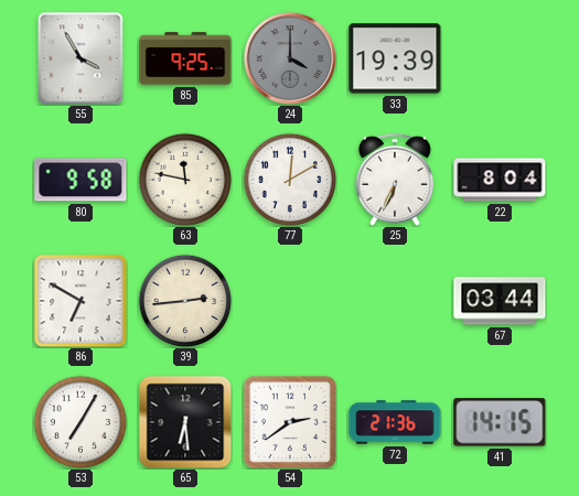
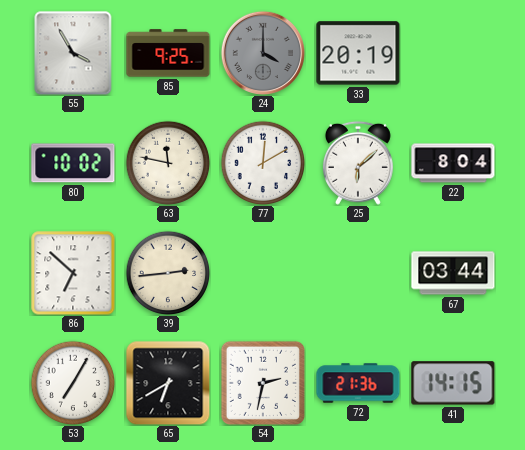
33: 19:39 -> 20:19 (358, 53)
80: 9:58 -> 10:02 (73, 163)
25: 6:34 -> 6:08 (358, 163)
86: 6:50 -> 6:52 (73, 273)
65: 6:29 -> 6:40 (168, 383)
54: 2:39 -> 2:32 (263, 383)
